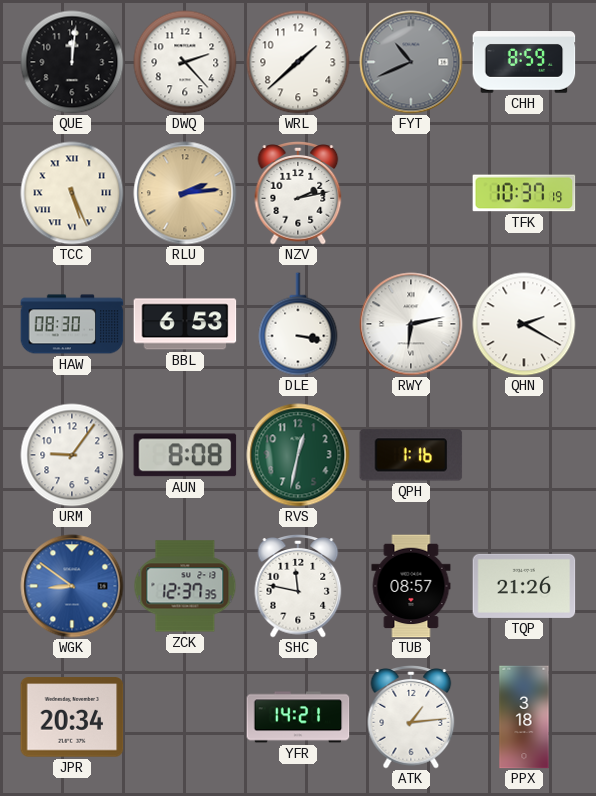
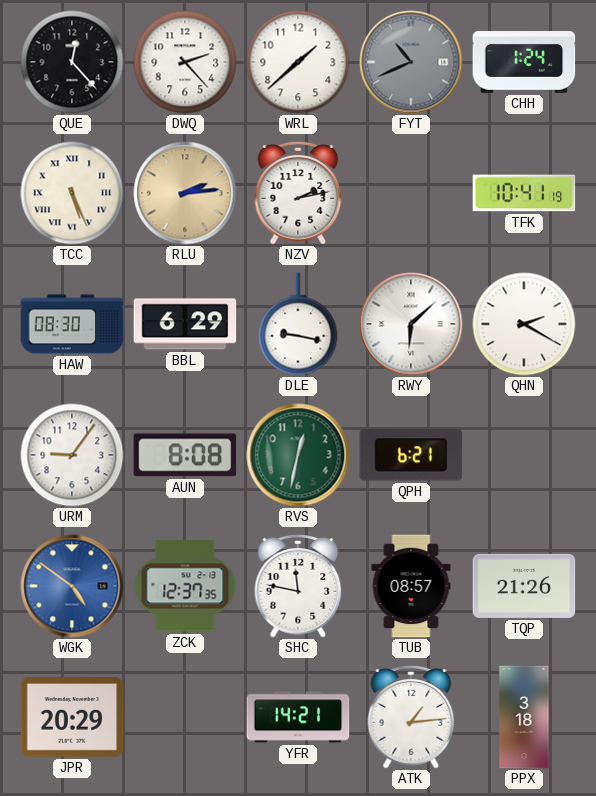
QUE: 12:01 -> 12:23 (72, 62)
CHH: 8:59 -> 1:24 (524, 62)
TFK: 10:37 -> 10:41 (524, 193)
BBL: 6:53 -> 6:29 (185, 324)
DLE: 3:17 -> 9:17 (298, 324)
RWY: 6:13 -> 6:08 (411, 324)
QPH: 1:16 -> 6:21 (411, 455)
WGK: 8:51 -> 4:51 (72, 586)
JPR: 20:34 -> 20:29 (72, 717)
